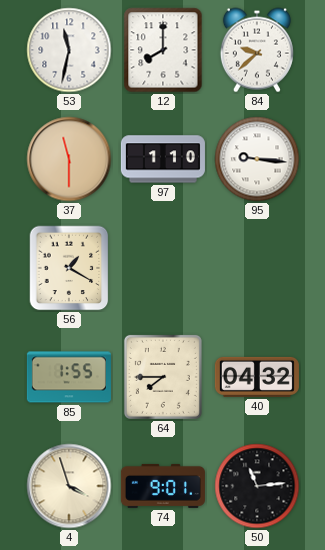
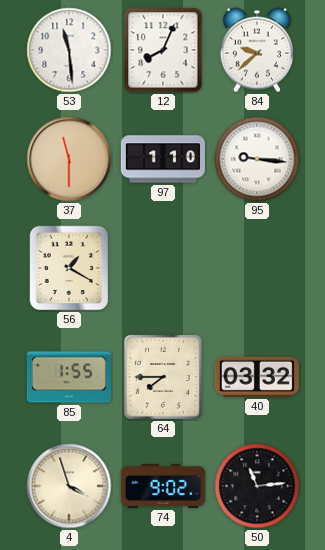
53: 11:32 -> 11:29 (69, 50)
12: 8:00 -> 8:04 (163, 50)
40: 04:32 -> 03:32 (257, 377)
74: 9:01 -> 9:02 (163, 486)
